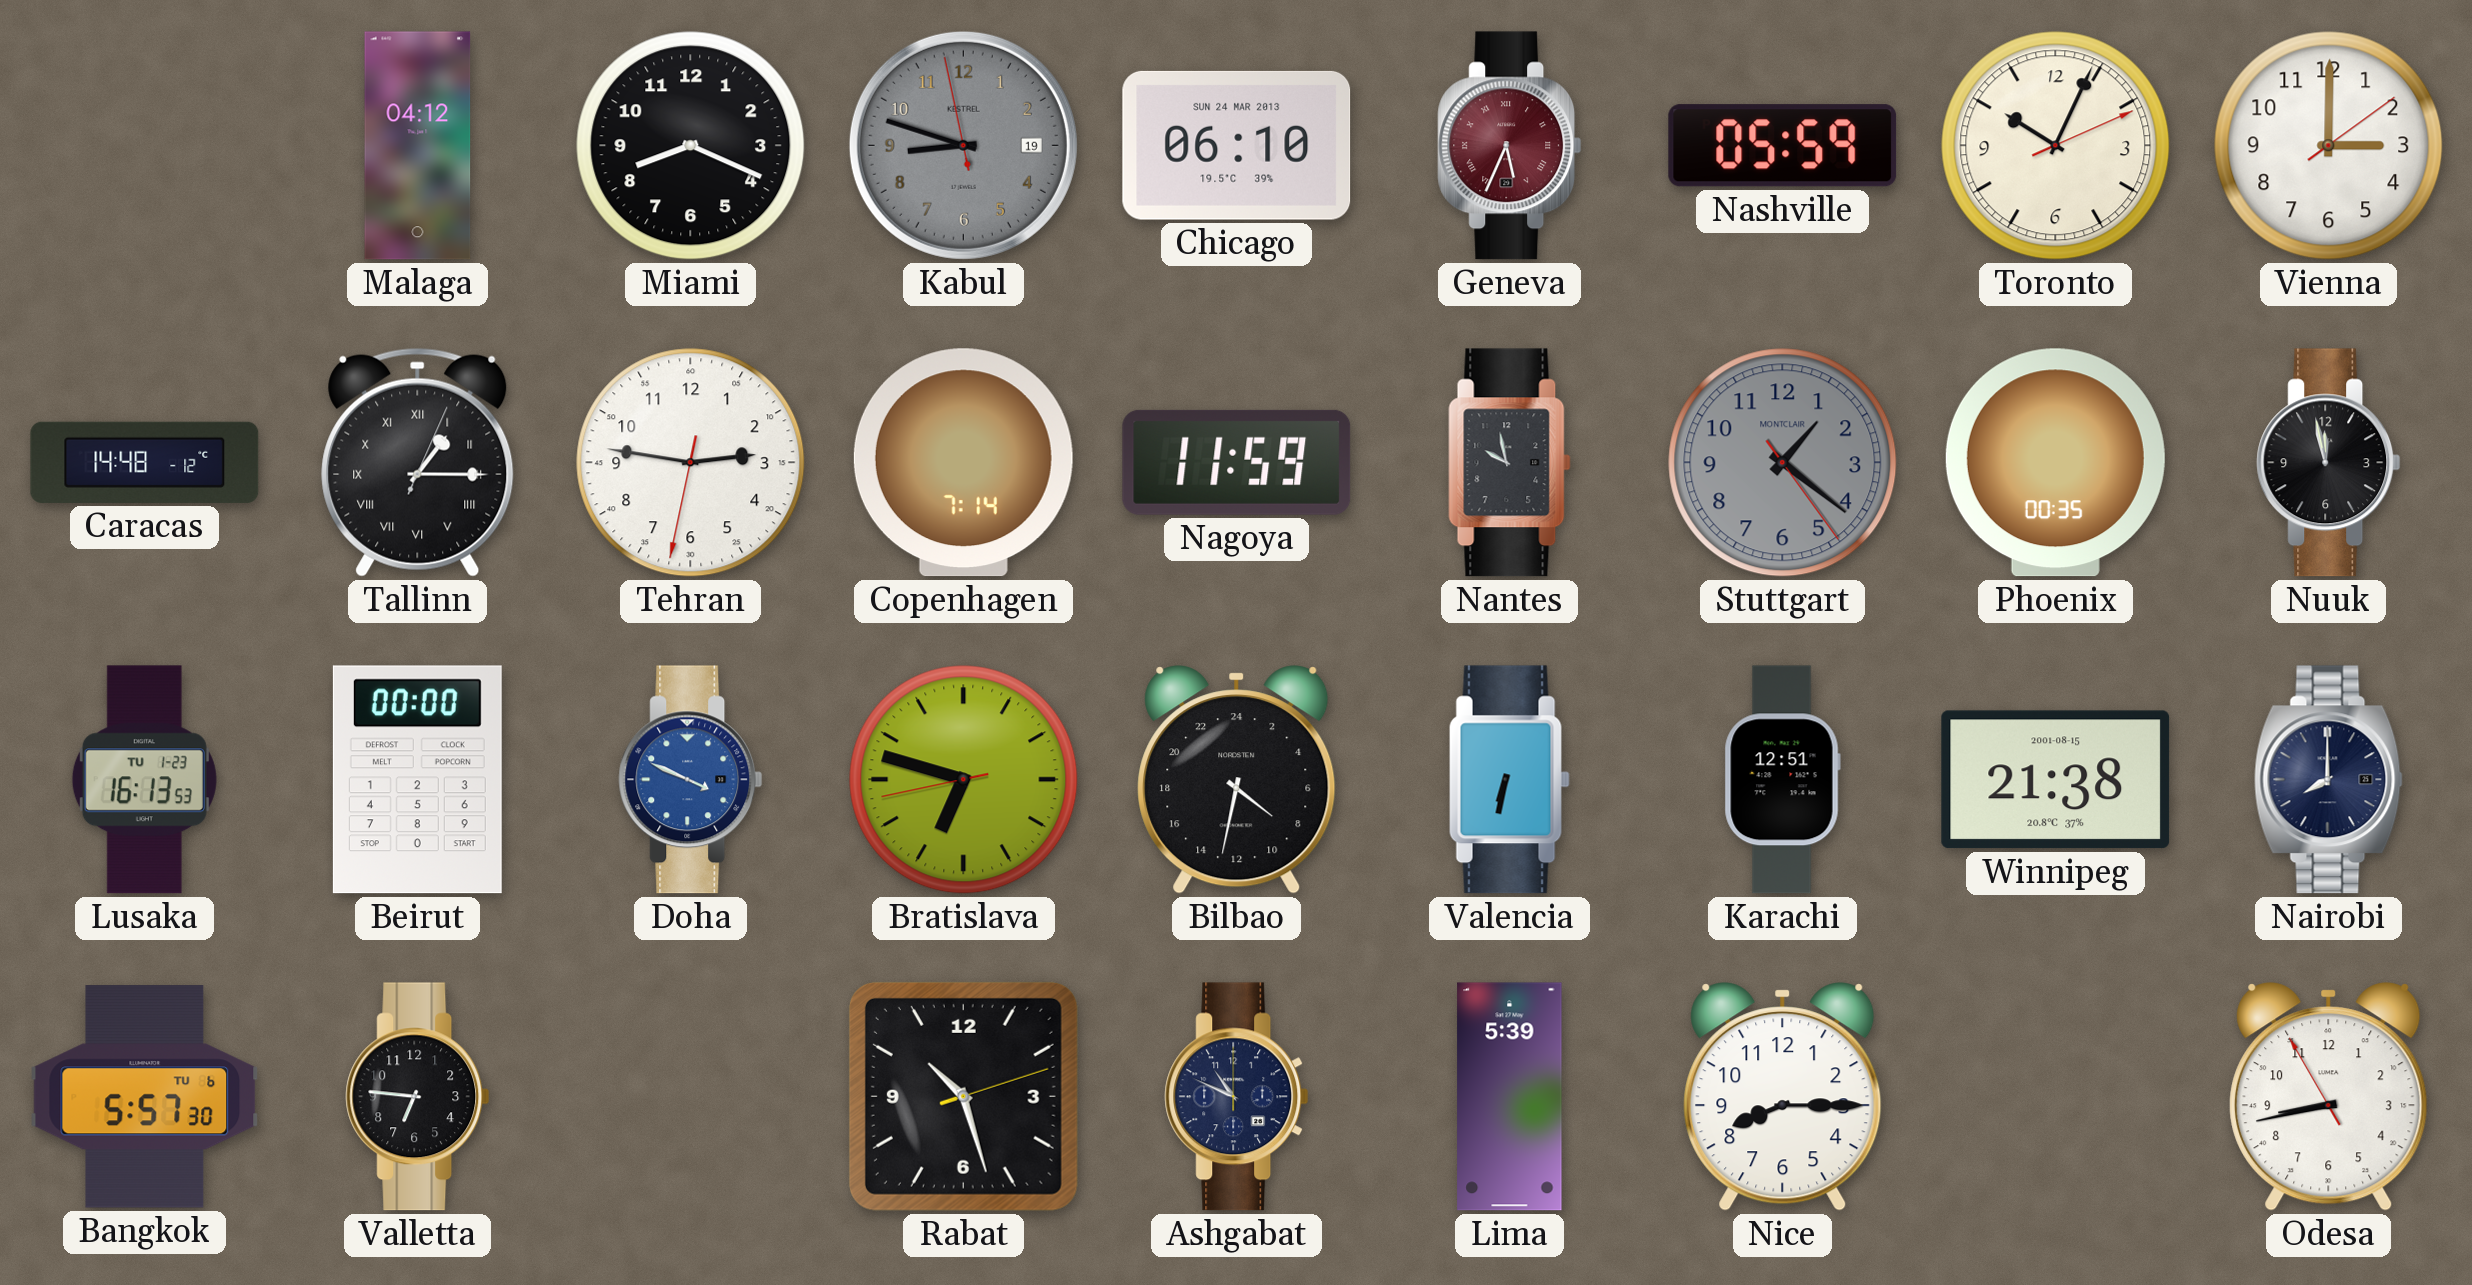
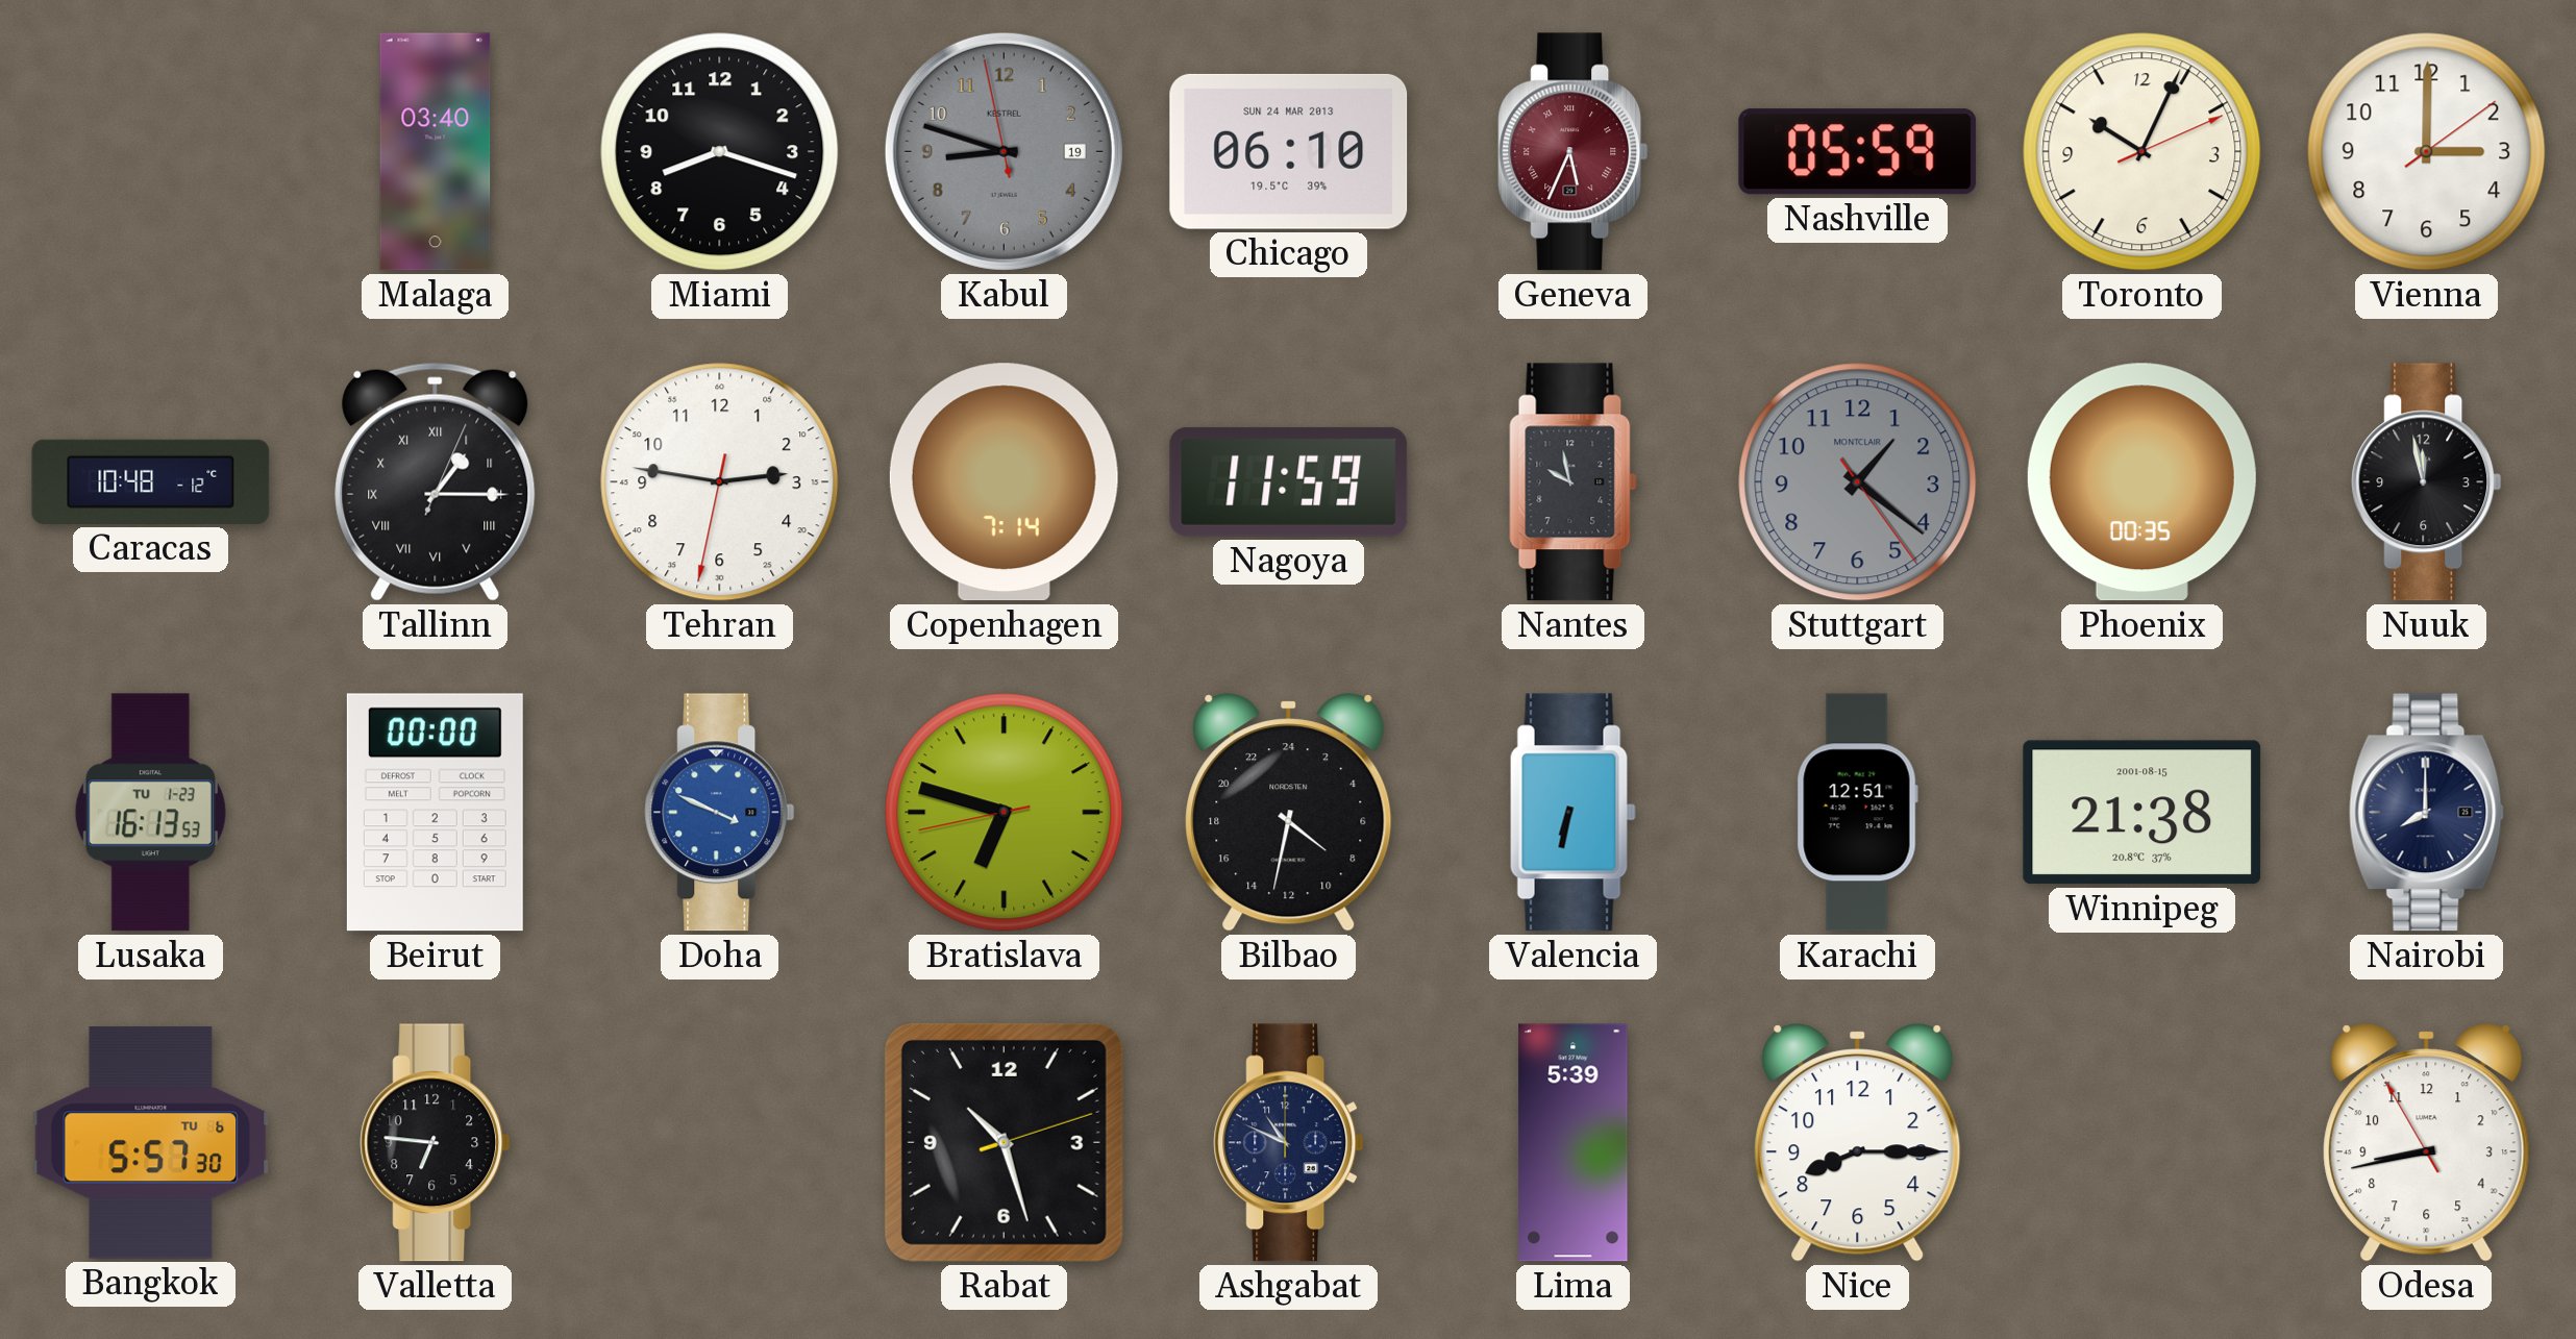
Malaga: 04:12 -> 03:40 (436, 152)
Miami: 8:19 -> 8:18 (720, 152)
Caracas: 14:48 -> 10:48 (151, 481)
